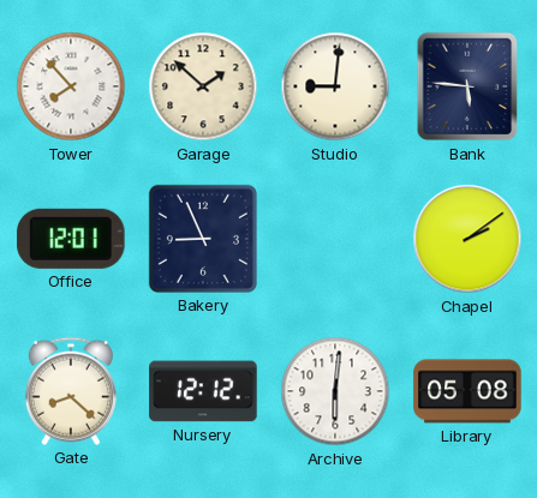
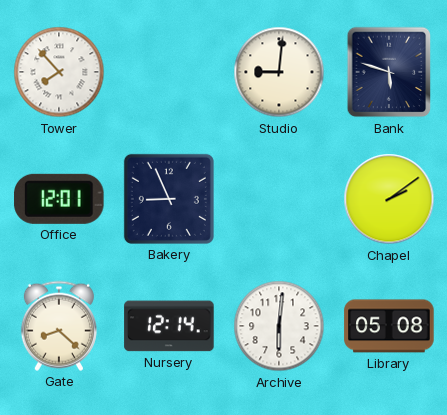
Garage: 1:52 -> none (203, 86)
Bank: 5:46 -> 5:48 (389, 72)
Nursery: 12:12 -> 12:14 (169, 326)
